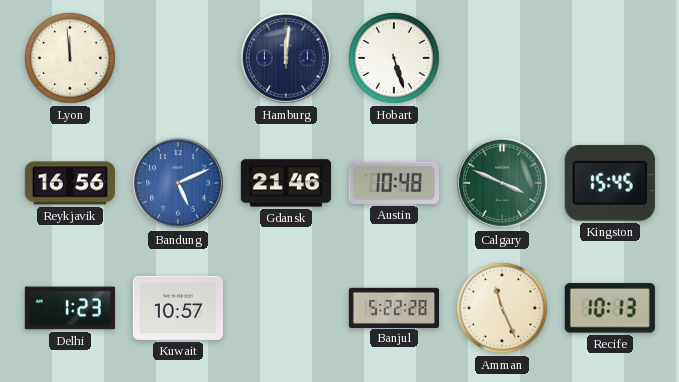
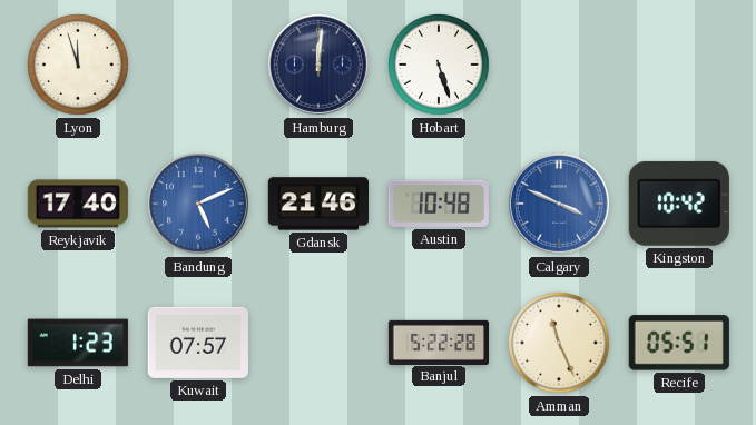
Lyon: 11:59 -> 11:57 (79, 66)
Reykjavik: 16:56 -> 17:40 (78, 204)
Calgary dial: green -> blue (560, 205)
Kingston: 15:45 -> 10:42 (679, 204)
Kuwait: 10:57 -> 07:57 (198, 343)
Recife: 10:13 -> 05:51 (679, 343)
